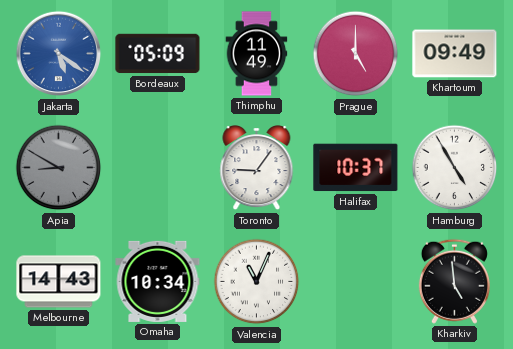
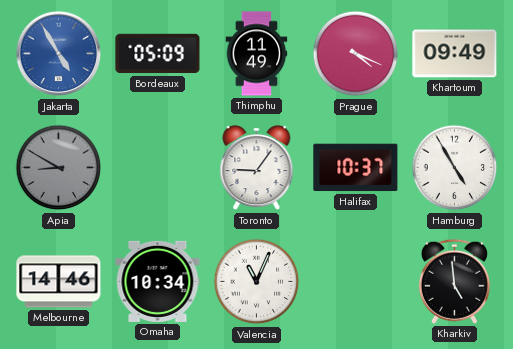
Jakarta: 5:21 -> 4:55 (59, 54)
Prague: 5:00 -> 4:19 (356, 54)
Melbourne: 14:43 -> 14:46 (59, 282)
